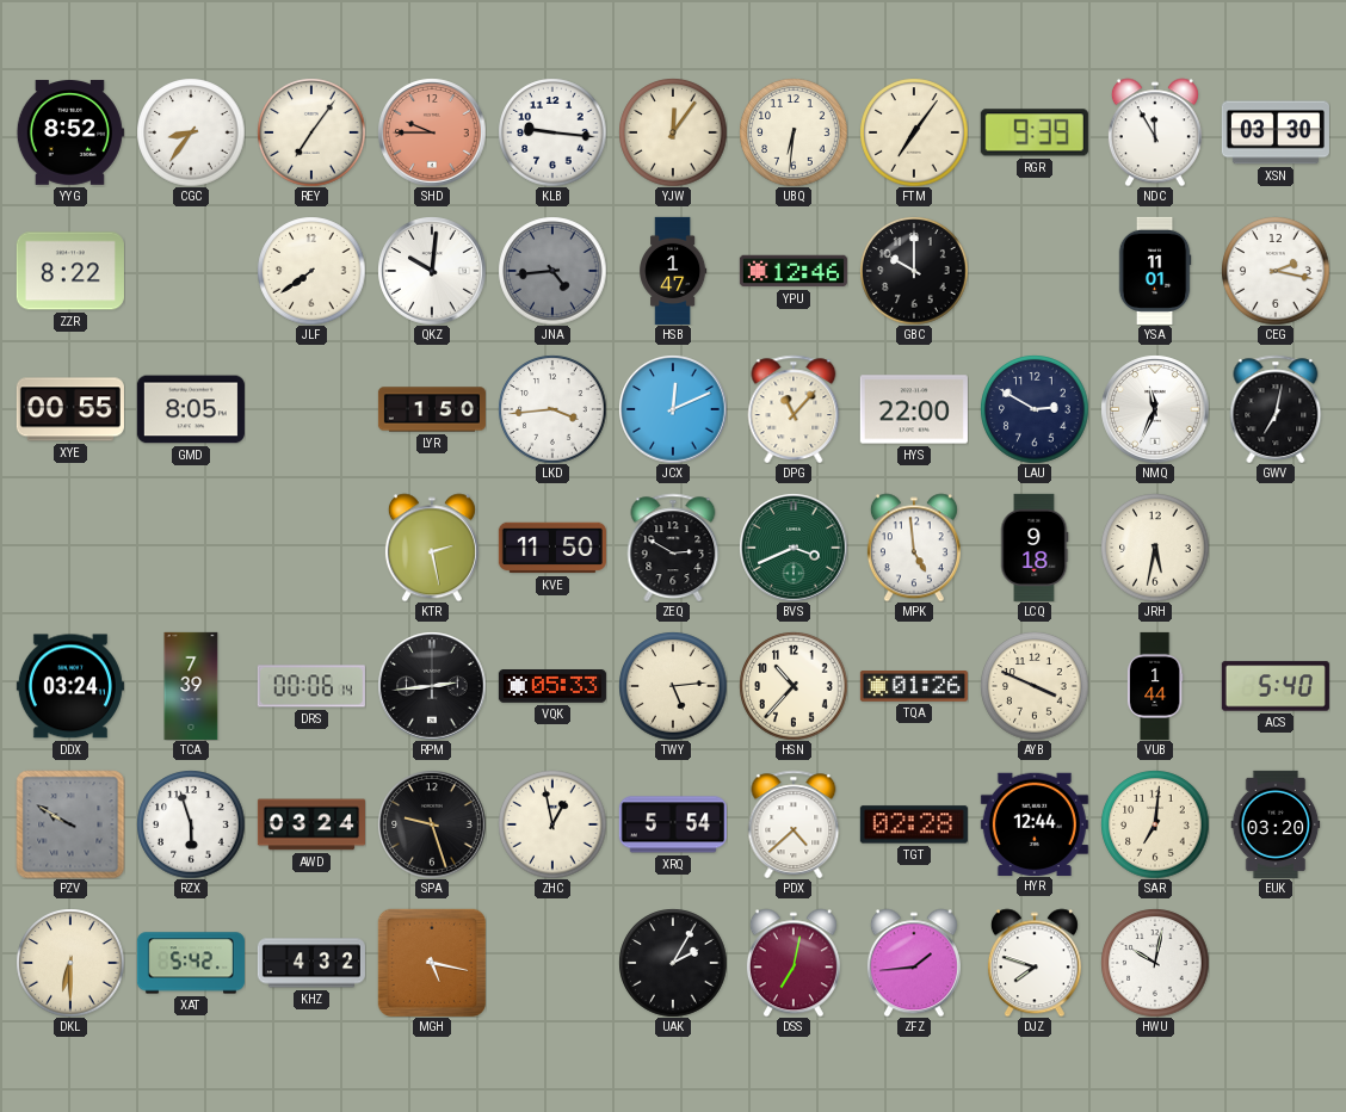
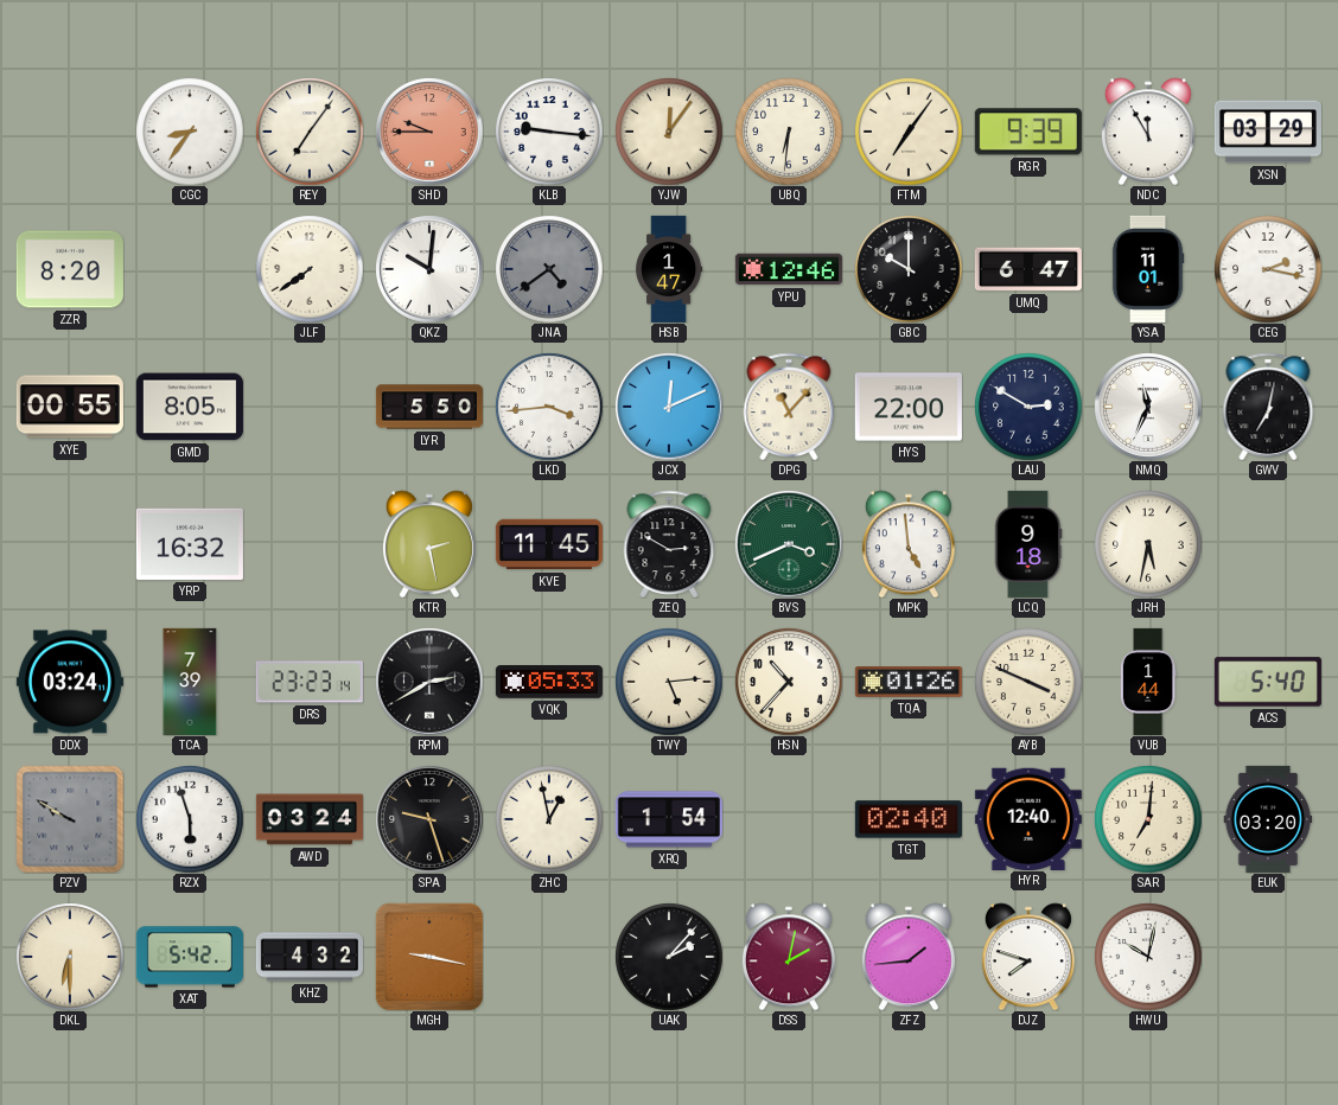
YYG: 8:52 -> none (70, 134)
XSN: 03:30 -> 03:29 (1268, 132)
ZZR: 8:22 -> 8:20 (70, 269)
JNA: 4:44 -> 4:39 (549, 269)
UMQ: none -> 6:47 (1028, 269)
LYR: 1:50 -> 5:50 (429, 407)
YRP: none -> 16:32 (190, 544)
KVE: 11:50 -> 11:45 (549, 544)
DRS: 00:06 -> 23:23 (310, 682)
RPM: 2:44 -> 2:40 (429, 682)
XRQ: 5:54 -> 1:54 (669, 819)
PDX: 4:38 -> none (794, 824)
TGT: 02:28 -> 02:40 (909, 819)
HYR: 12:44 -> 12:40 (1028, 818)
MGH: 5:17 -> 9:17 (428, 956)
UAK: 2:05 -> 2:07 (669, 957)
DSS: 7:02 -> 2:02 (789, 957)
